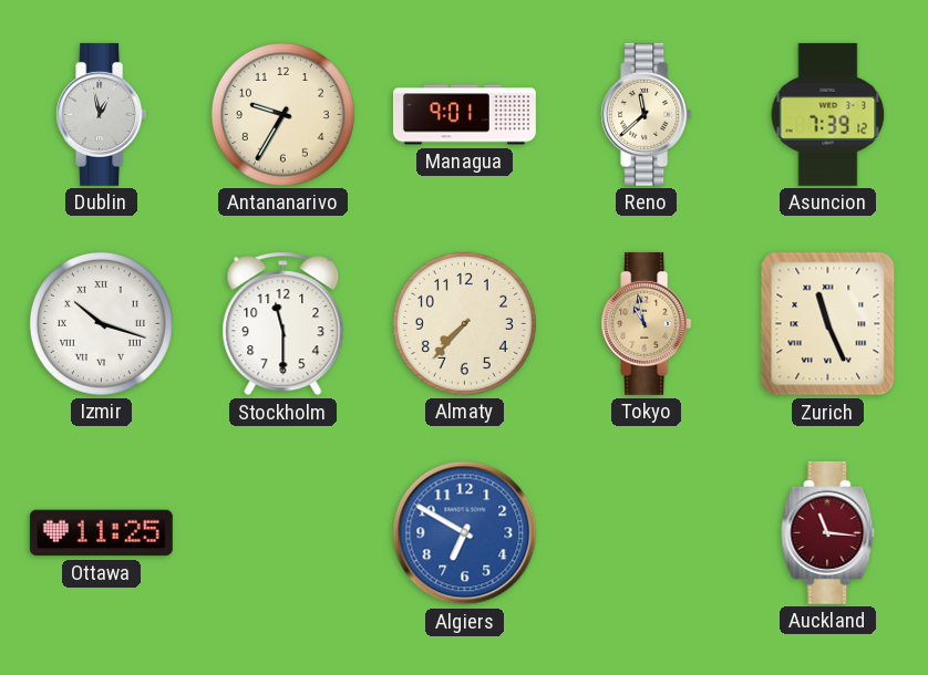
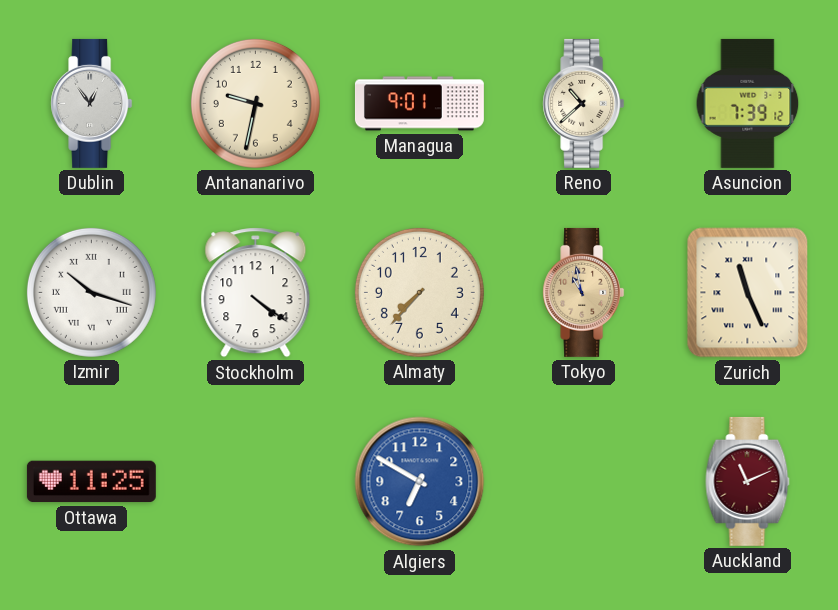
Dublin: 12:58 -> 12:54 (92, 103)
Antananarivo: 9:35 -> 9:32 (255, 103)
Reno: 11:38 -> 10:38 (584, 103)
Stockholm: 11:30 -> 4:21 (256, 293)
Auckland: 11:16 -> 11:11 (748, 481)
